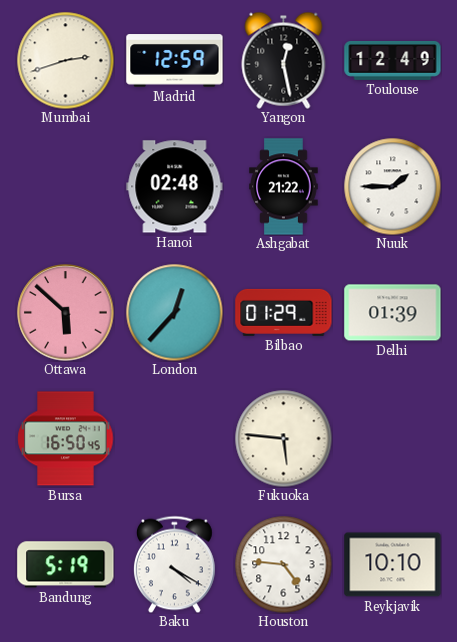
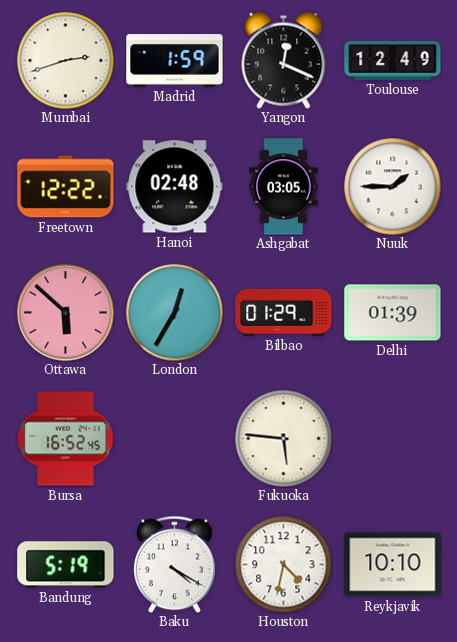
Madrid: 12:59 -> 1:59 (175, 61)
Yangon: 12:28 -> 12:19 (284, 60)
Freetown: none -> 12:22 (66, 187)
Ashgabat: 21:22 -> 03:05 (284, 187)
London: 12:37 -> 12:35 (174, 312)
Bursa: 16:50 -> 16:52 (66, 439)
Houston: 4:46 -> 4:32 (283, 564)
